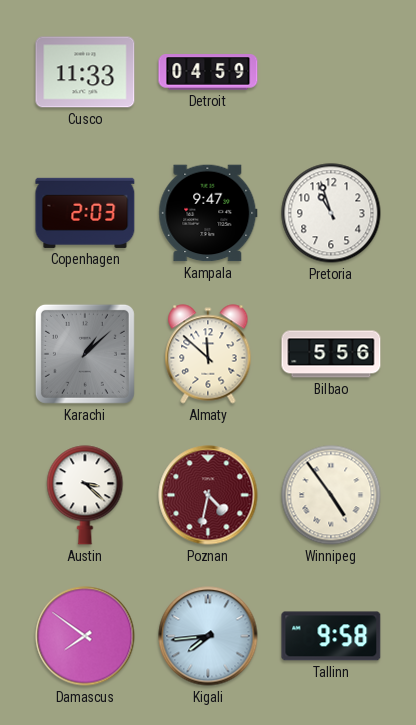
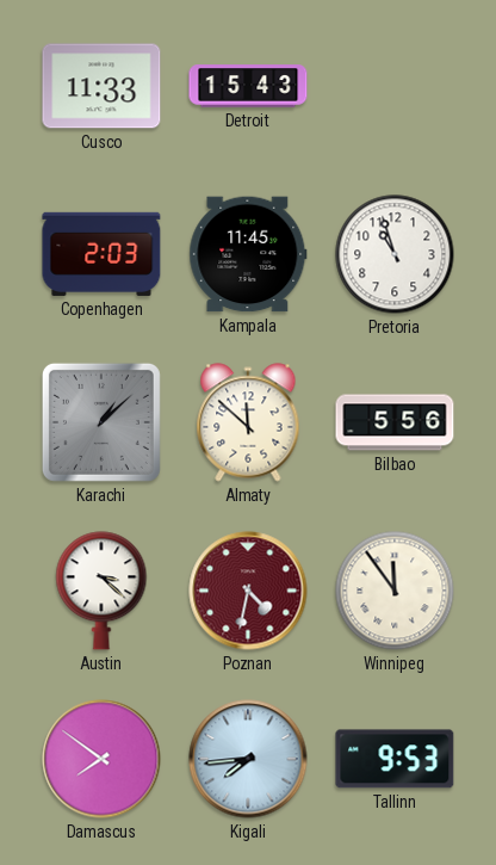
Detroit: 04:59 -> 15:43 (248, 86)
Kampala: 9:47 -> 11:45 (248, 254)
Winnipeg: 4:54 -> 11:54 (395, 591)
Tallinn: 9:58 -> 9:53 (395, 759)
